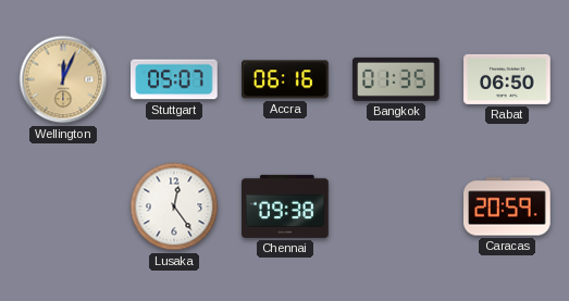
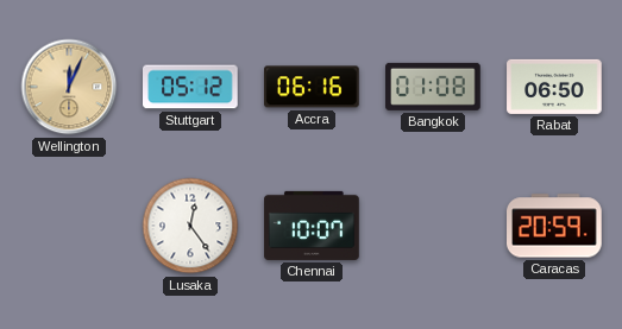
Stuttgart: 05:07 -> 05:12 (191, 87)
Bangkok: 01:35 -> 01:08 (433, 87)
Chennai: 09:38 -> 10:07 (312, 226)
